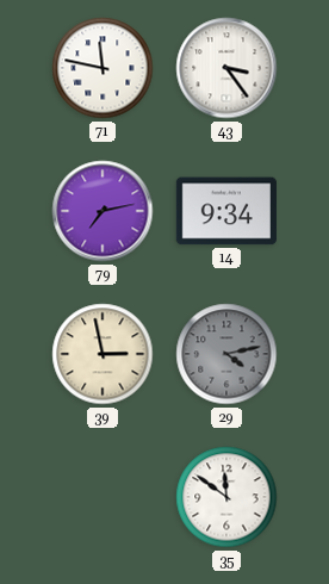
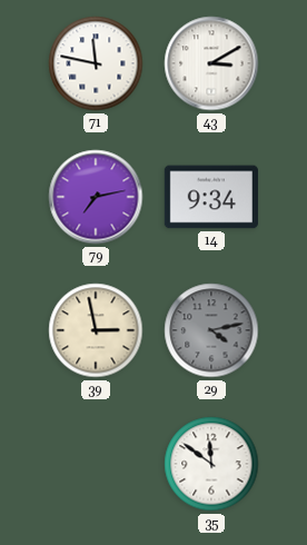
43: 3:24 -> 3:10 (211, 63)
